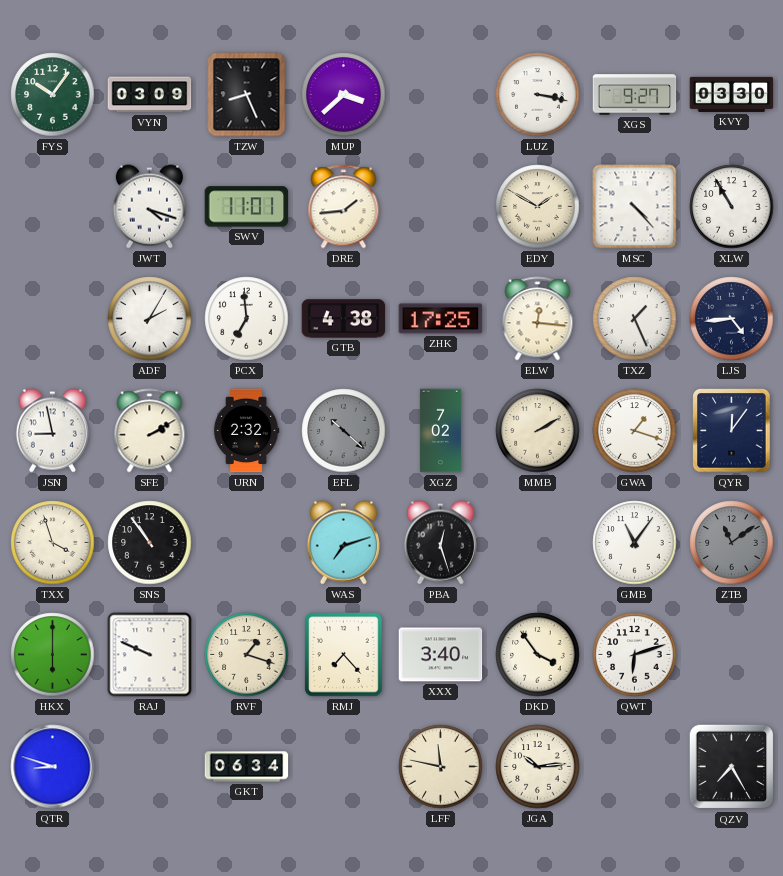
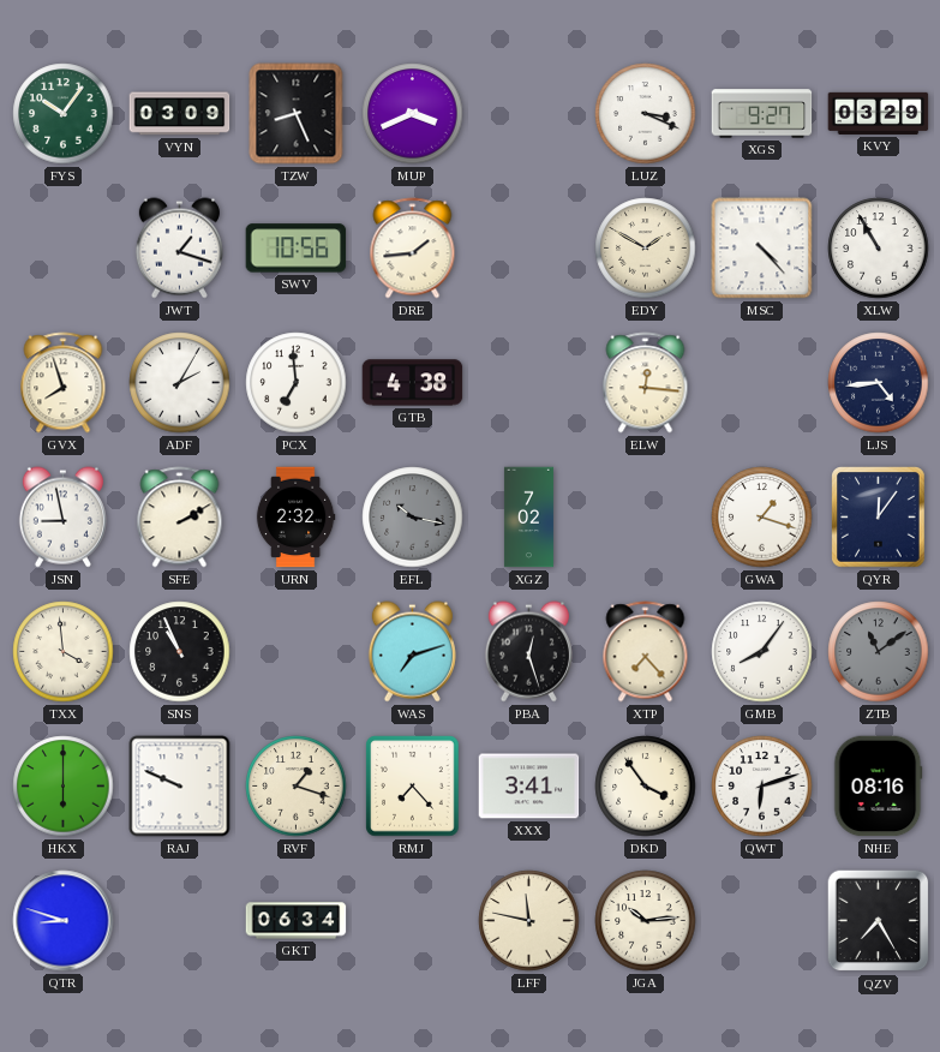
MUP: 3:38 -> 3:41 (413, 114)
LUZ: 3:17 -> 3:19 (646, 114)
KVY: 03:30 -> 03:29 (879, 113)
JWT: 4:18 -> 1:18 (179, 249)
SWV: 11:01 -> 10:56 (297, 249)
GVX: none -> 7:57 (64, 383)
ZHK: 17:25 -> none (441, 319)
TXZ: 1:26 -> none (635, 319)
EFL: 10:22 -> 10:17 (413, 518)
MMB: 2:10 -> none (538, 431)
TXX: 3:57 -> 3:59 (64, 652)
SNS: 10:54 -> 10:56 (180, 652)
XTP: none -> 7:23 (646, 652)
GMB: 11:06 -> 8:06 (762, 652)
XXX: 3:40 -> 3:41 (529, 787)
NHE: none -> 08:16 (879, 787)
